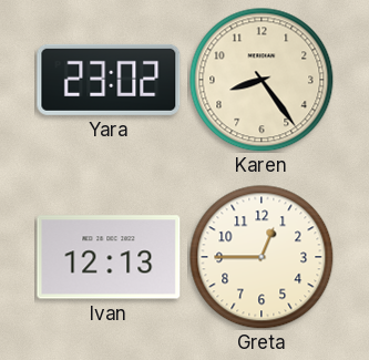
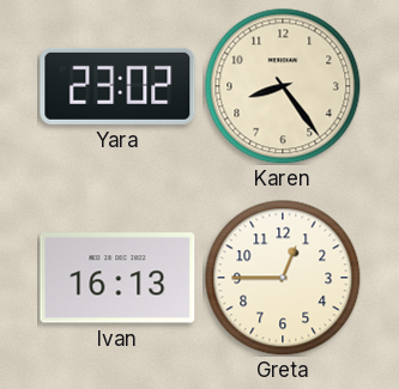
Ivan: 12:13 -> 16:13 (117, 278)
